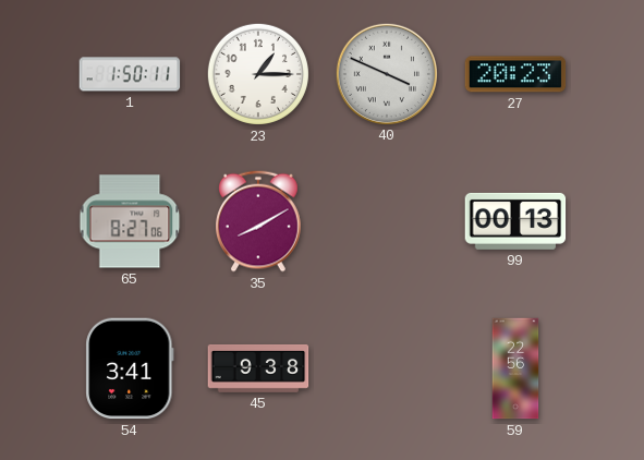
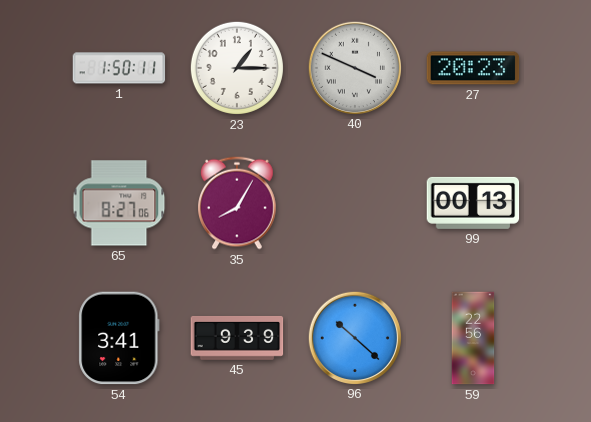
35: 8:10 -> 8:05 (238, 203)
45: 9:38 -> 9:39 (237, 338)
96: none -> 10:22 (354, 337)
